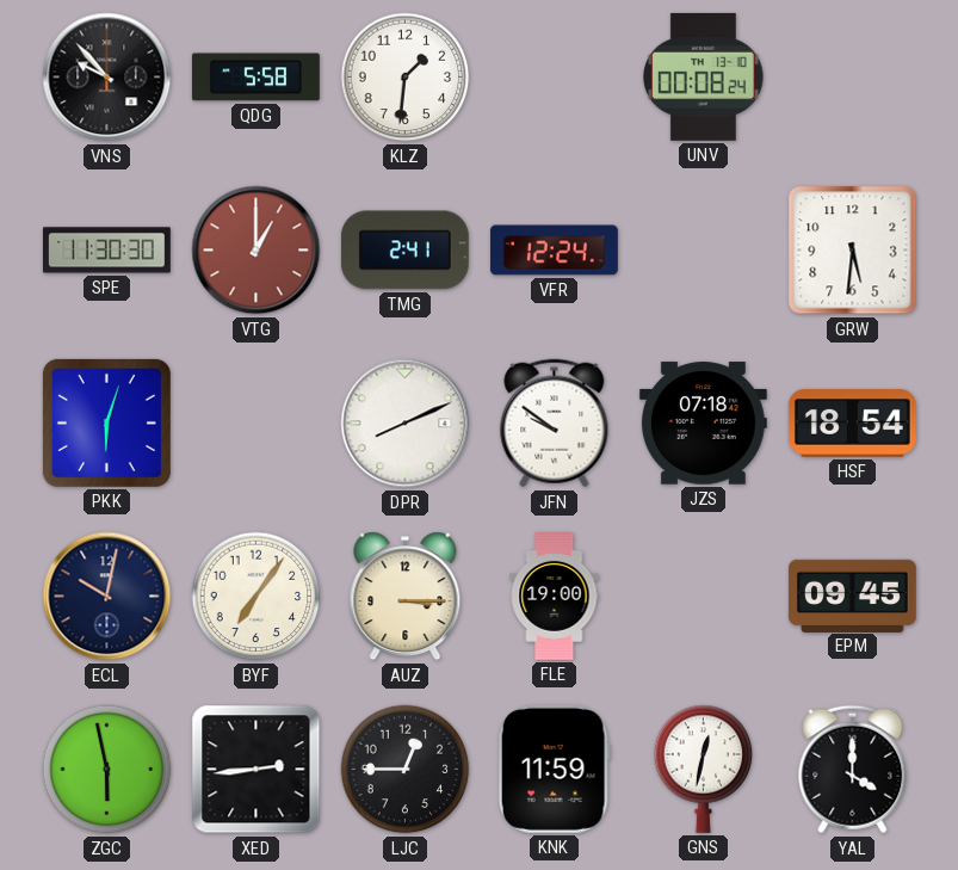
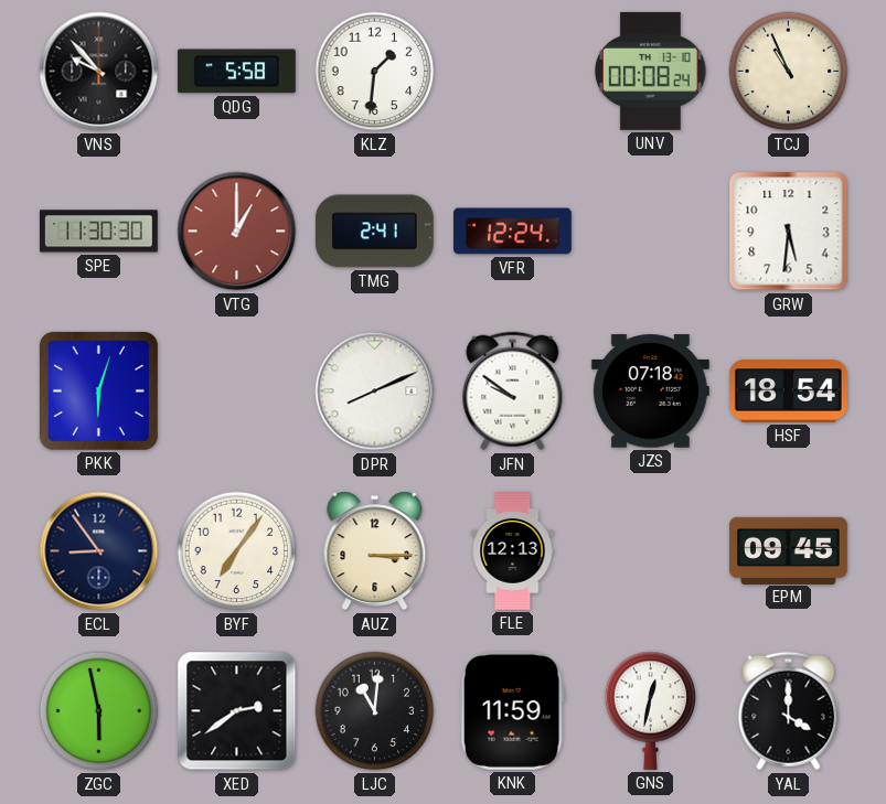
TCJ: none -> 10:56 (789, 72)
ECL: 10:02 -> 8:54 (99, 551)
FLE: 19:00 -> 12:13 (513, 551)
XED: 2:44 -> 2:39 (237, 711)
LJC: 12:45 -> 11:01 (375, 711)
